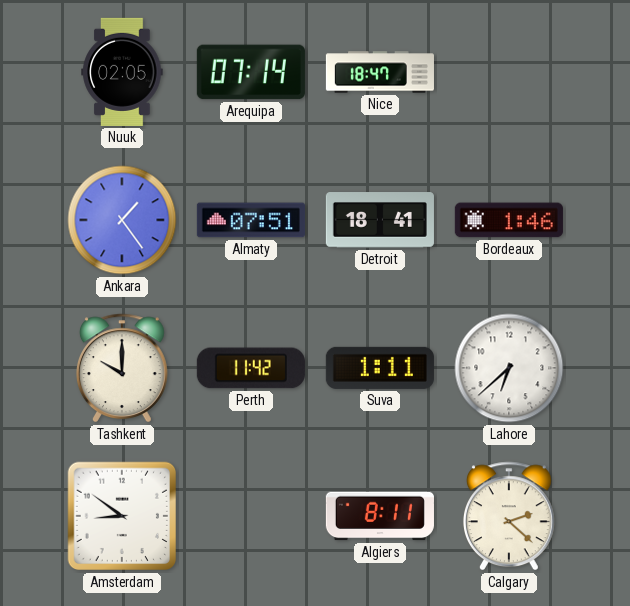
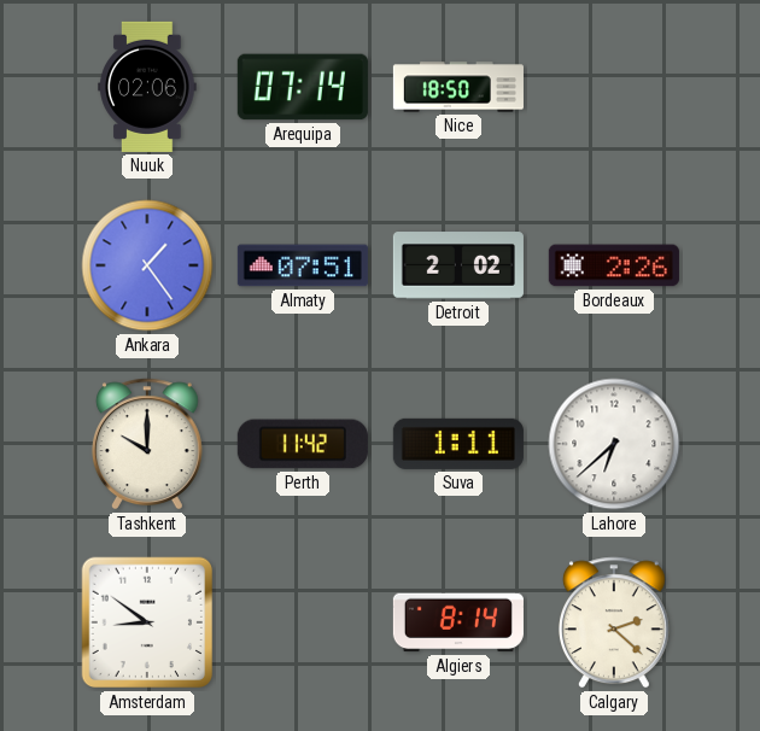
Nuuk: 02:05 -> 02:06 (147, 87)
Nice: 18:47 -> 18:50 (458, 87)
Detroit: 18:41 -> 2:02 (458, 265)
Bordeaux: 1:46 -> 2:26 (614, 265)
Algiers: 8:11 -> 8:14 (458, 622)
